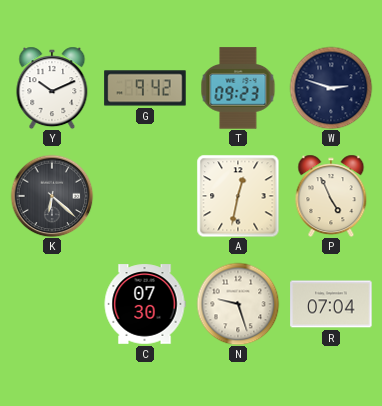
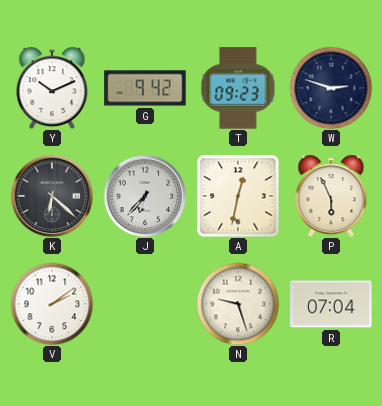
J: none -> 6:37 (145, 196)
P: 4:56 -> 5:56 (331, 196)
V: none -> 2:09 (52, 304)
C: 07:30 -> none (145, 304)
